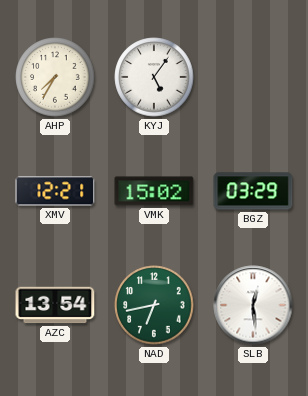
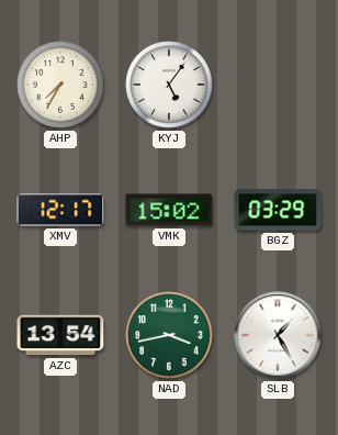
XMV: 12:21 -> 12:17 (60, 210)
NAD: 6:43 -> 3:43 (169, 335)
SLB: 12:29 -> 1:25 (278, 335)
